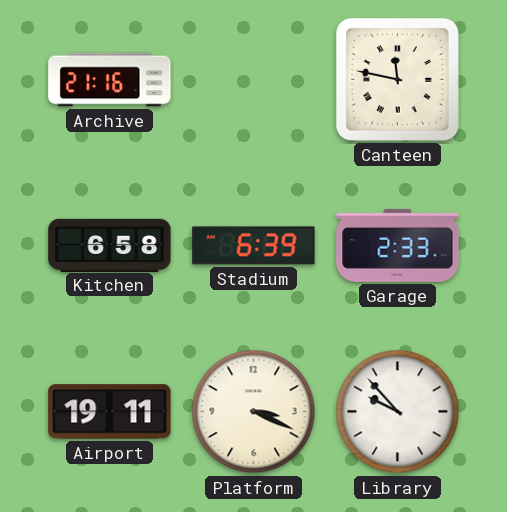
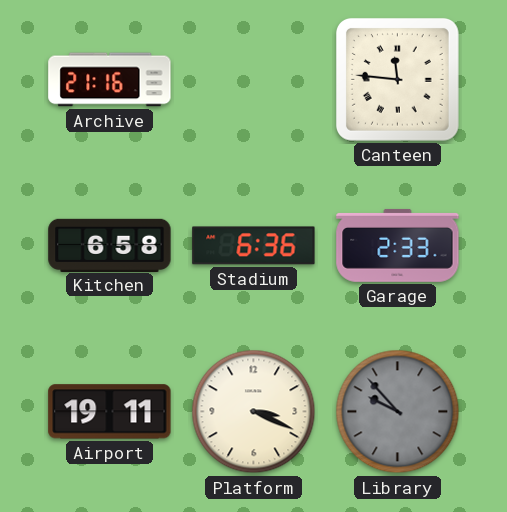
Canteen: 11:47 -> 11:46 (397, 79)
Stadium: 6:39 -> 6:36 (254, 246)
Library dial: white -> grey (398, 412)
